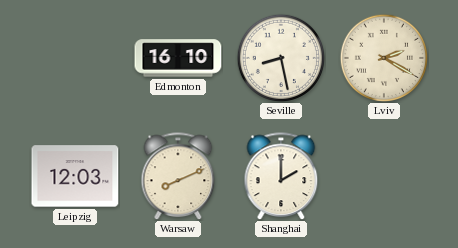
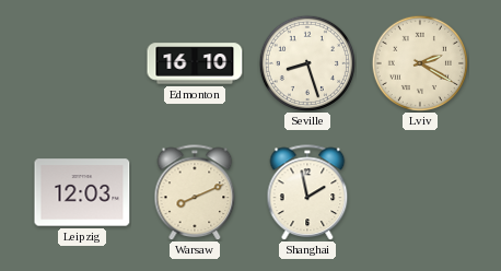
Seville: 8:28 -> 8:27 (306, 62)
Shanghai: 2:00 -> 1:58 (307, 192)
